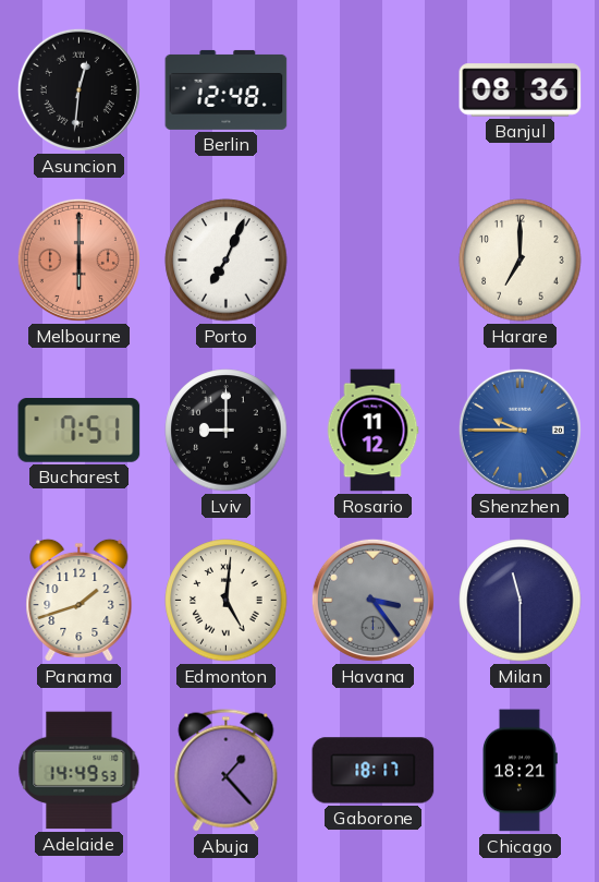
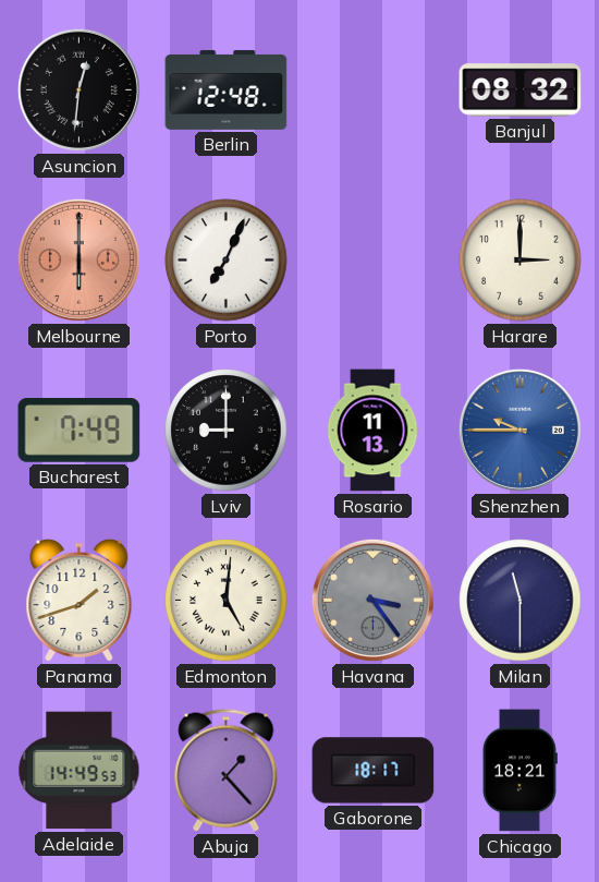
Banjul: 08:36 -> 08:32 (521, 90)
Harare: 7:00 -> 3:00 (521, 261)
Bucharest: 7:51 -> 7:49 (80, 431)
Rosario: 11:12 -> 11:13 (372, 431)
